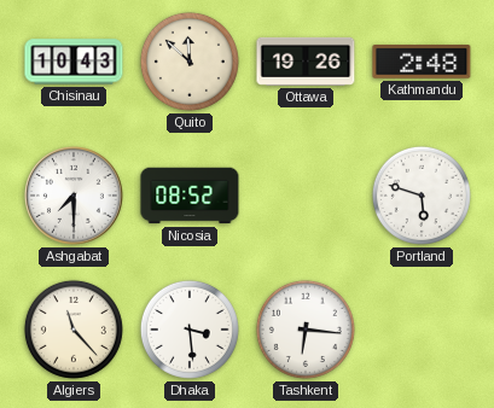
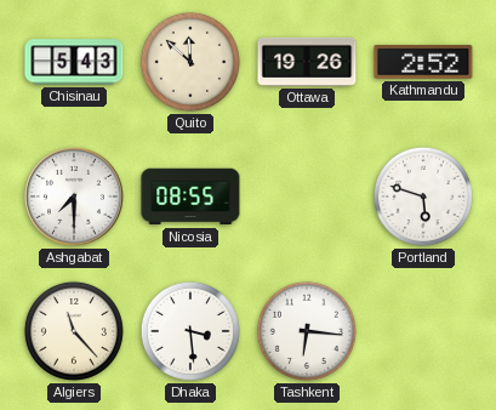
Chisinau: 10:43 -> 5:43 (74, 62)
Kathmandu: 2:48 -> 2:52 (423, 62)
Nicosia: 08:52 -> 08:55 (190, 197)
